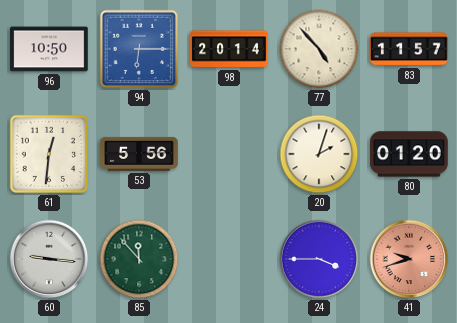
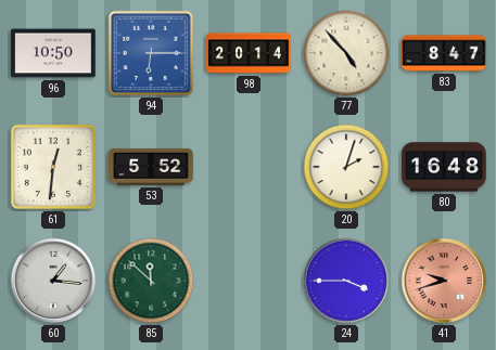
83: 11:57 -> 8:47 (444, 53)
53: 5:56 -> 5:52 (151, 167)
80: 01:20 -> 16:48 (444, 167)
60: 9:16 -> 1:16 (53, 281)
85: 11:53 -> 11:52 (151, 281)
